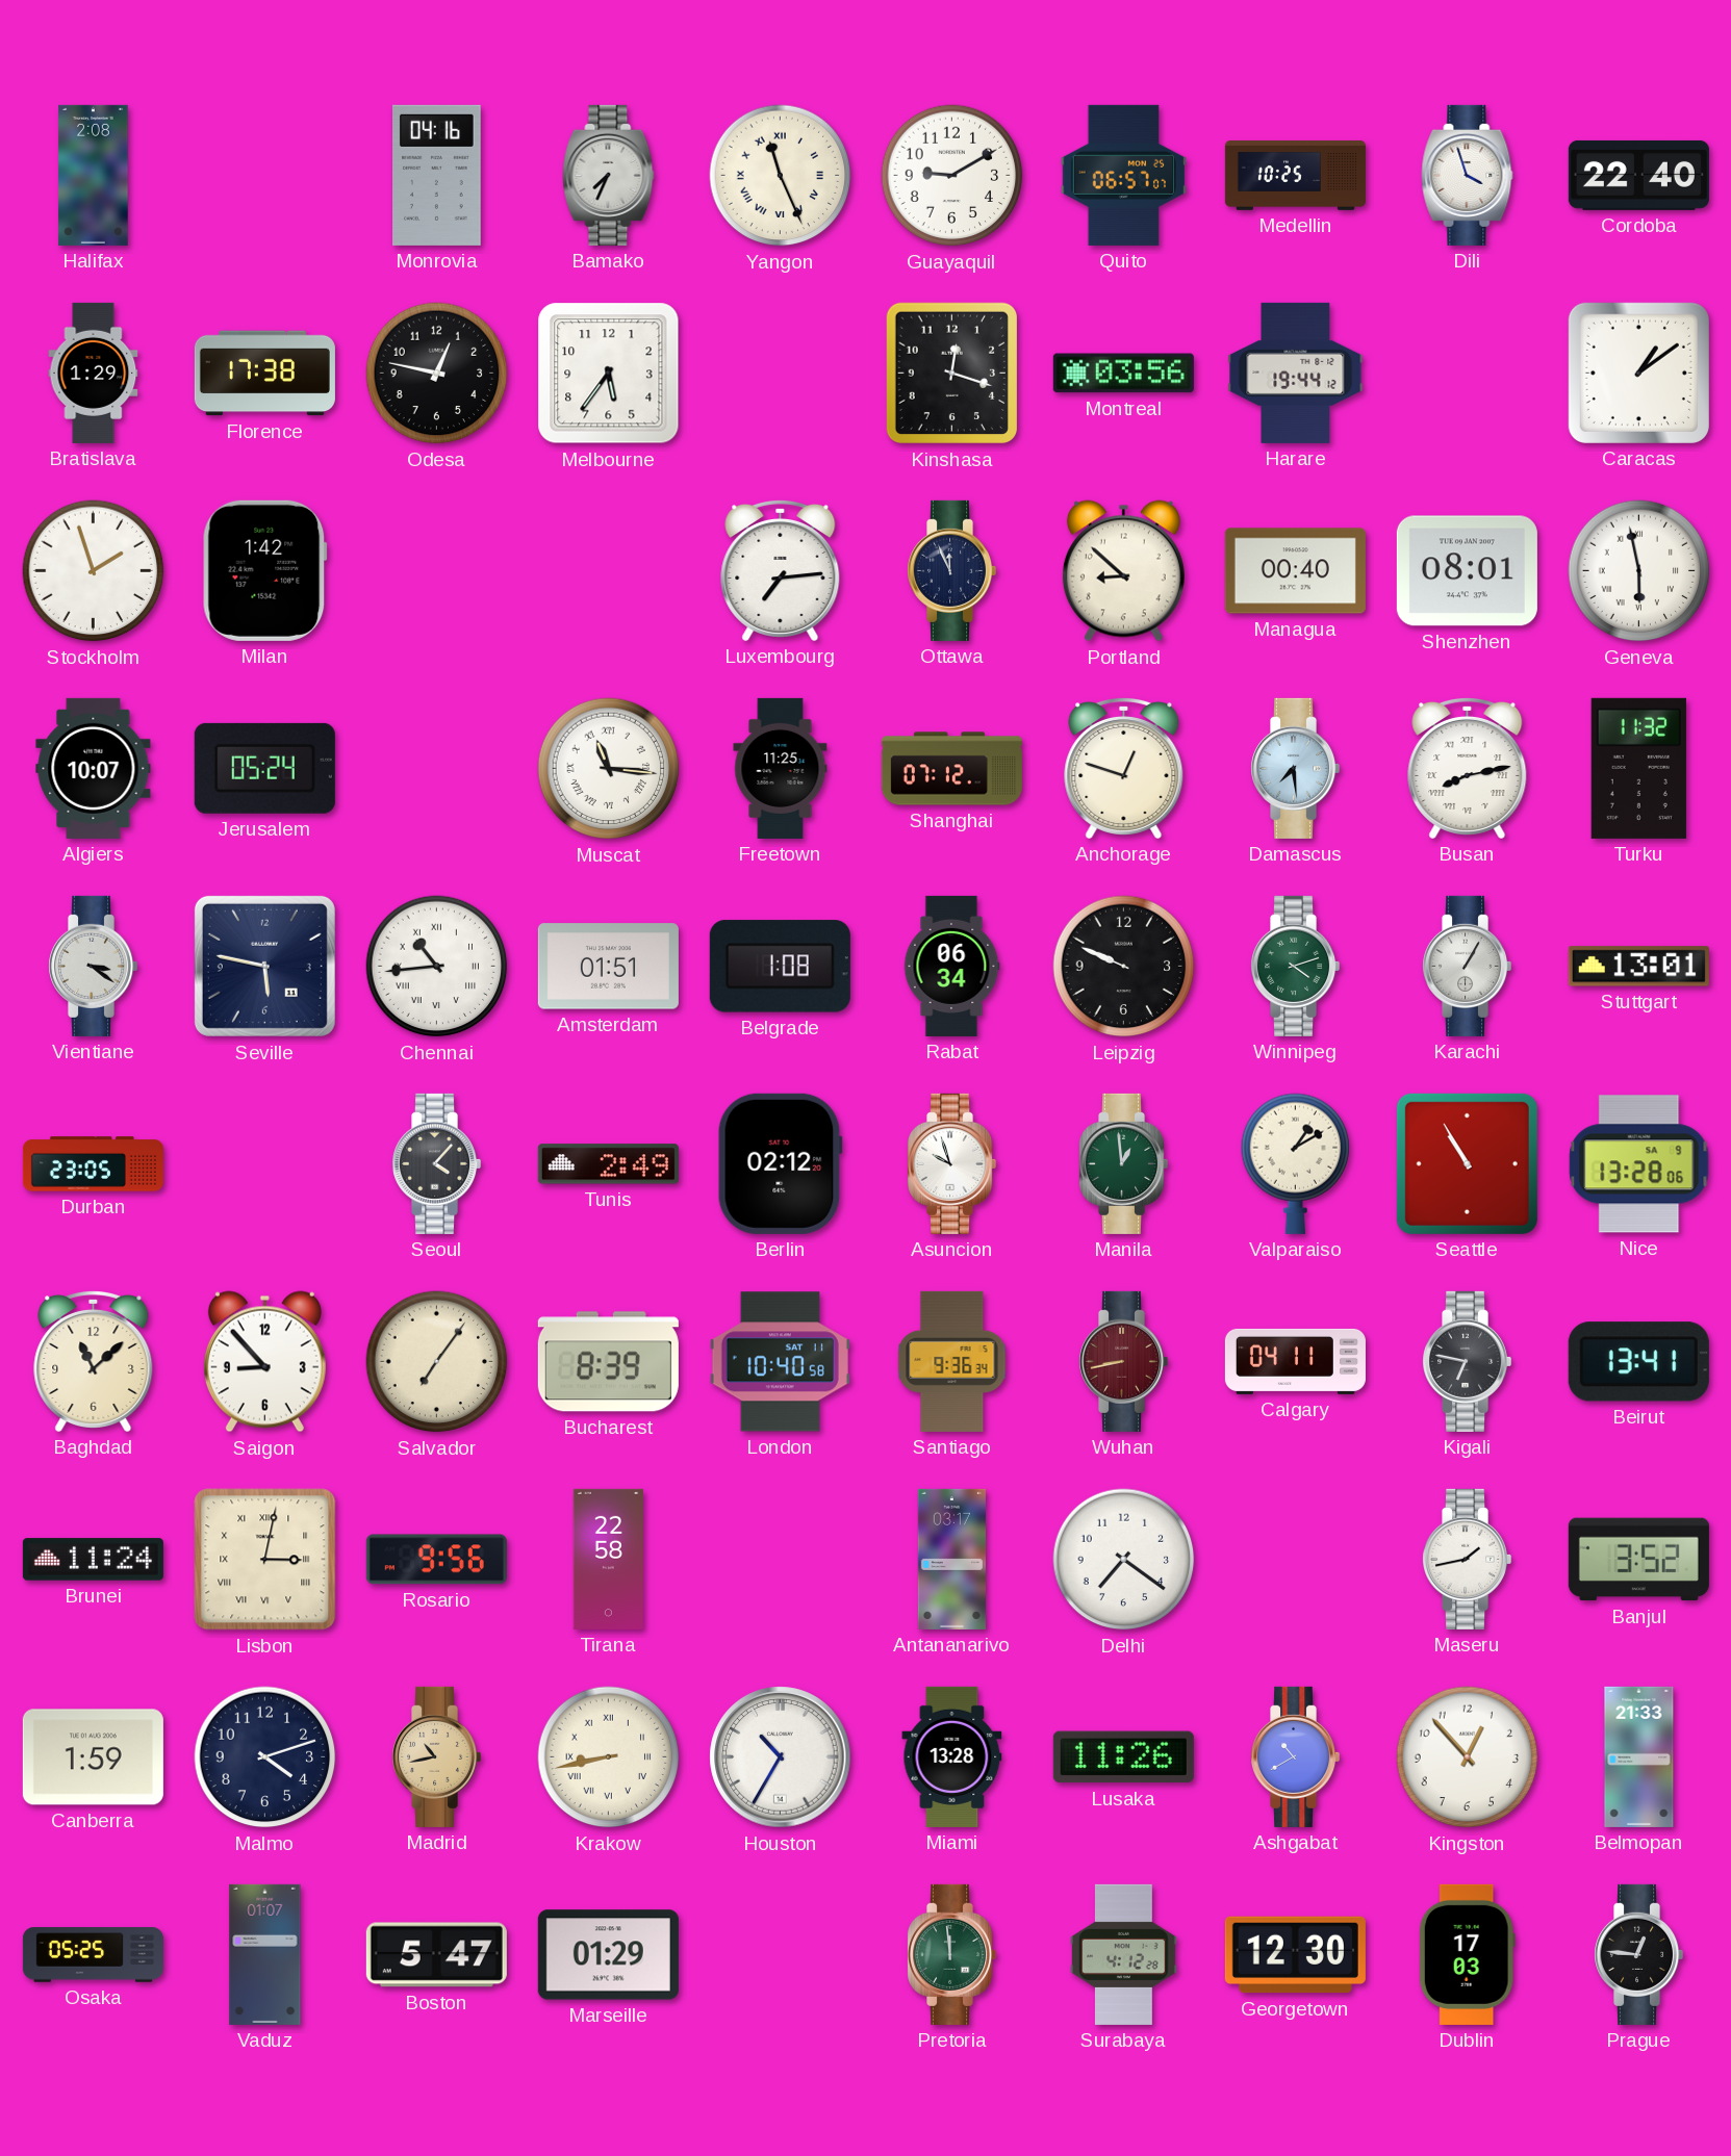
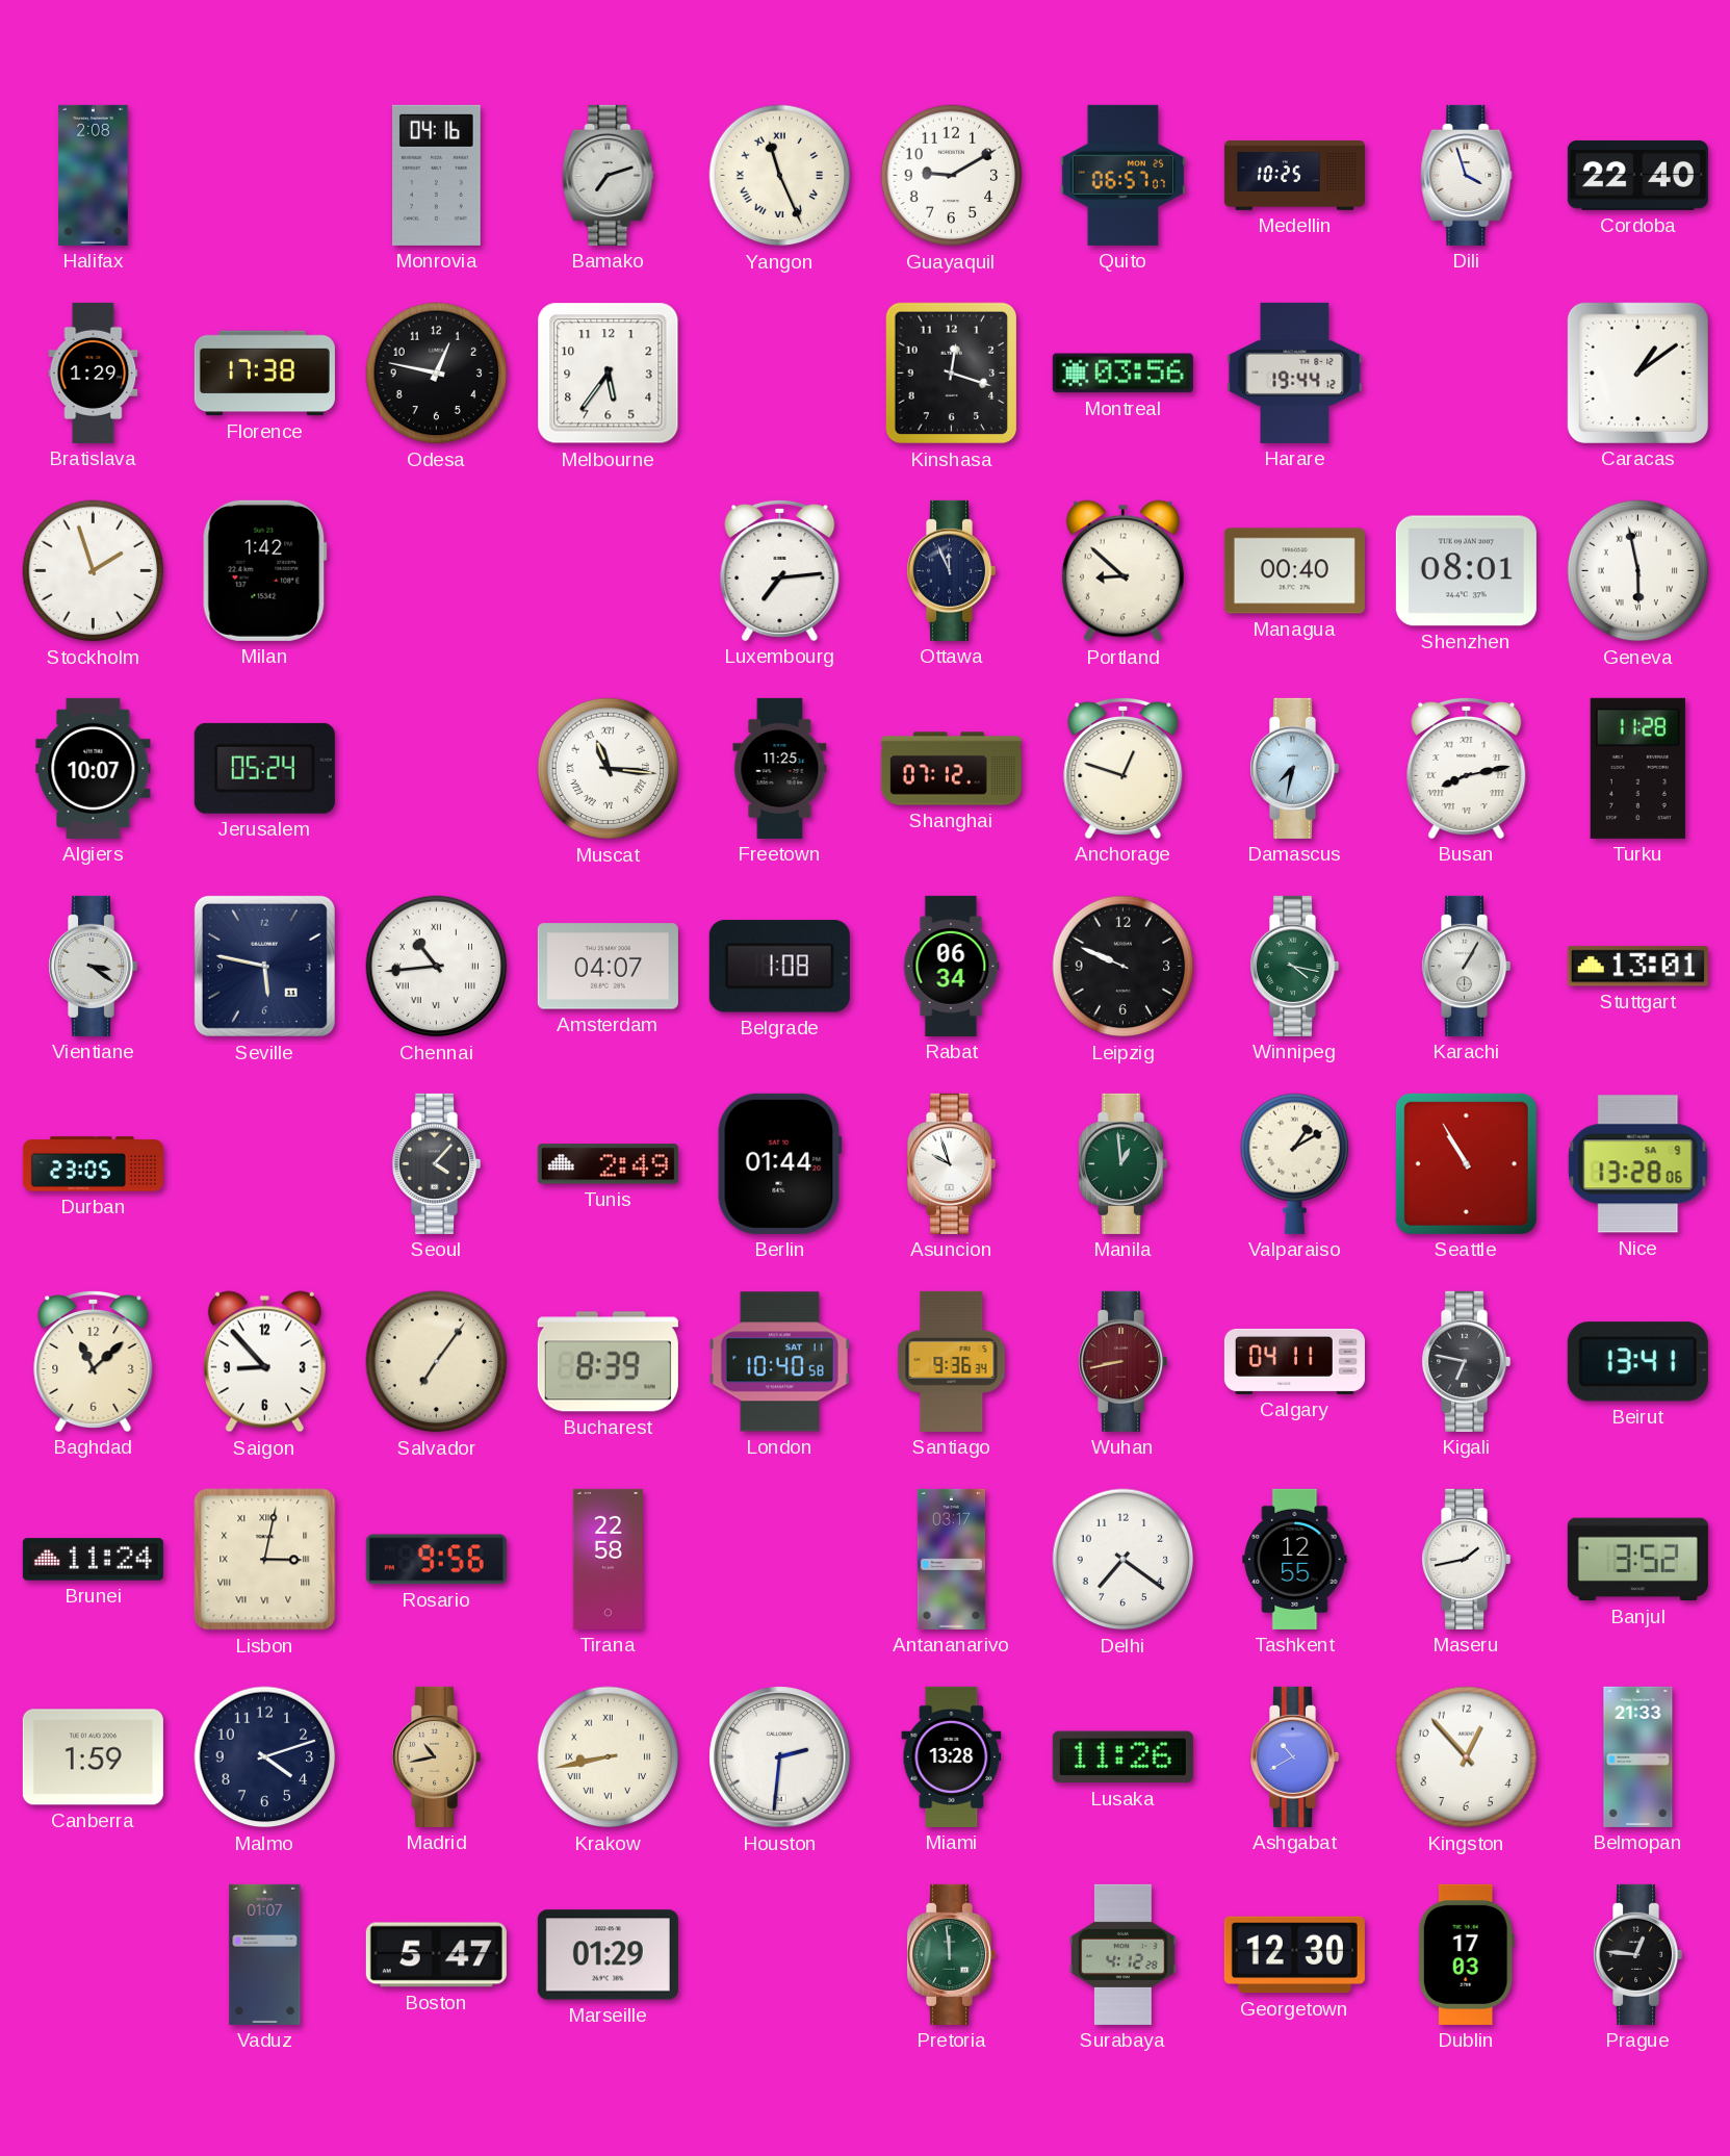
Bamako: 7:34 -> 7:12 (609, 175)
Damascus: 7:29 -> 7:32 (1295, 768)
Turku: 11:32 -> 11:28 (1637, 768)
Amsterdam: 01:51 -> 04:07 (608, 967)
Winnipeg: 4:12 -> 4:17 (1295, 966)
Berlin: 02:12 -> 01:44 (779, 1163)
Tashkent: none -> 12:55 (1295, 1559)
Houston: 10:35 -> 2:31 (780, 1757)
Osaka: 05:25 -> none (93, 1955)
